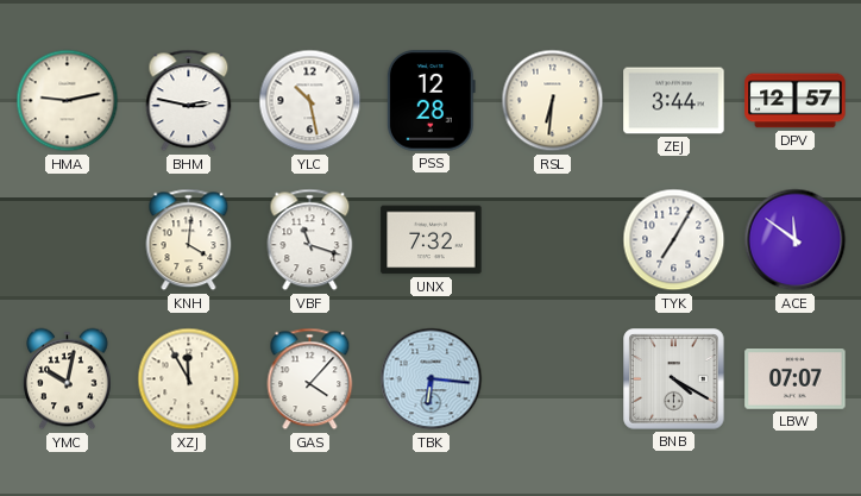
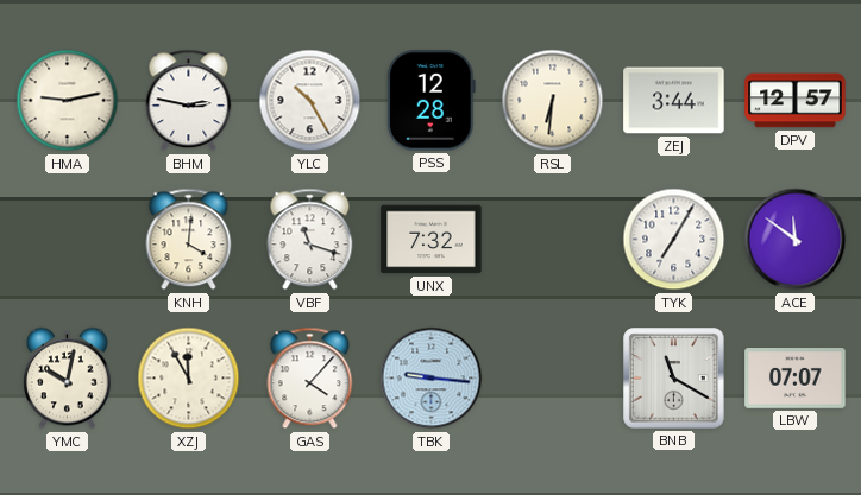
YLC: 10:28 -> 10:25 (310, 101)
TBK: 6:16 -> 9:16 (432, 379)
BNB: 4:20 -> 11:20 (674, 379)
